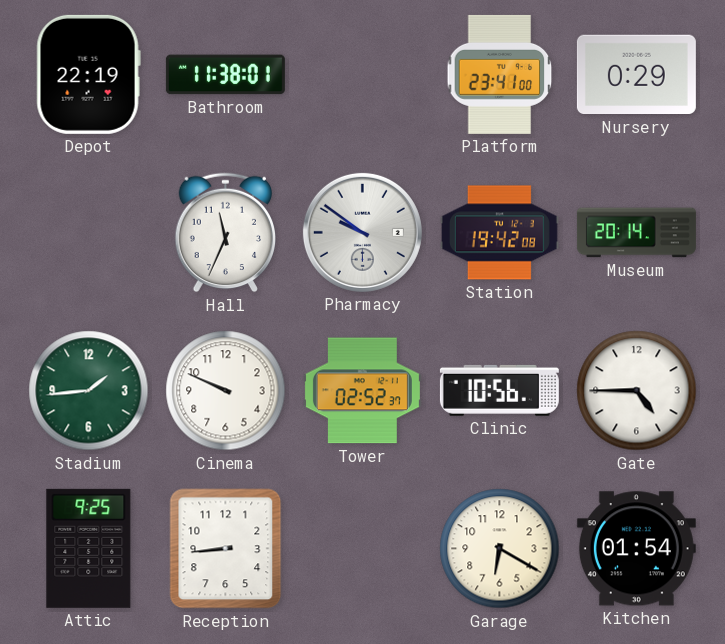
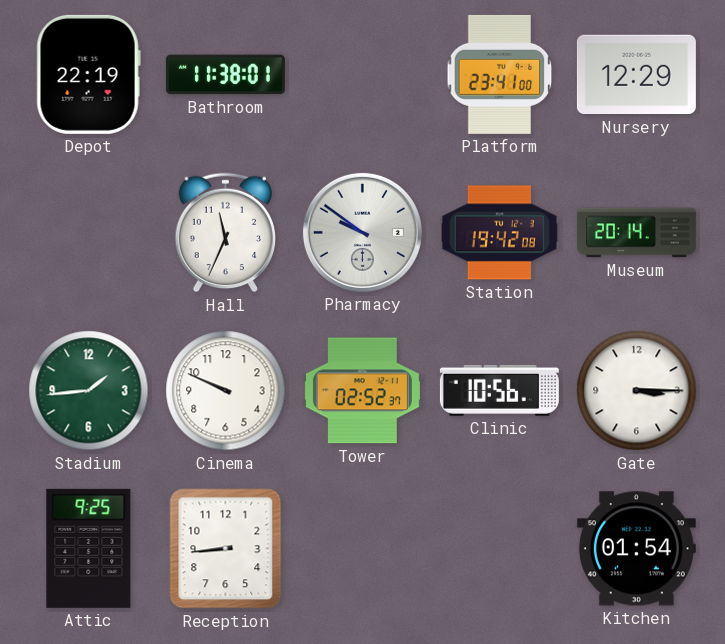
Nursery: 0:29 -> 12:29 (636, 75)
Gate: 4:45 -> 3:15 (637, 391)
Garage: 6:20 -> none (500, 549)
